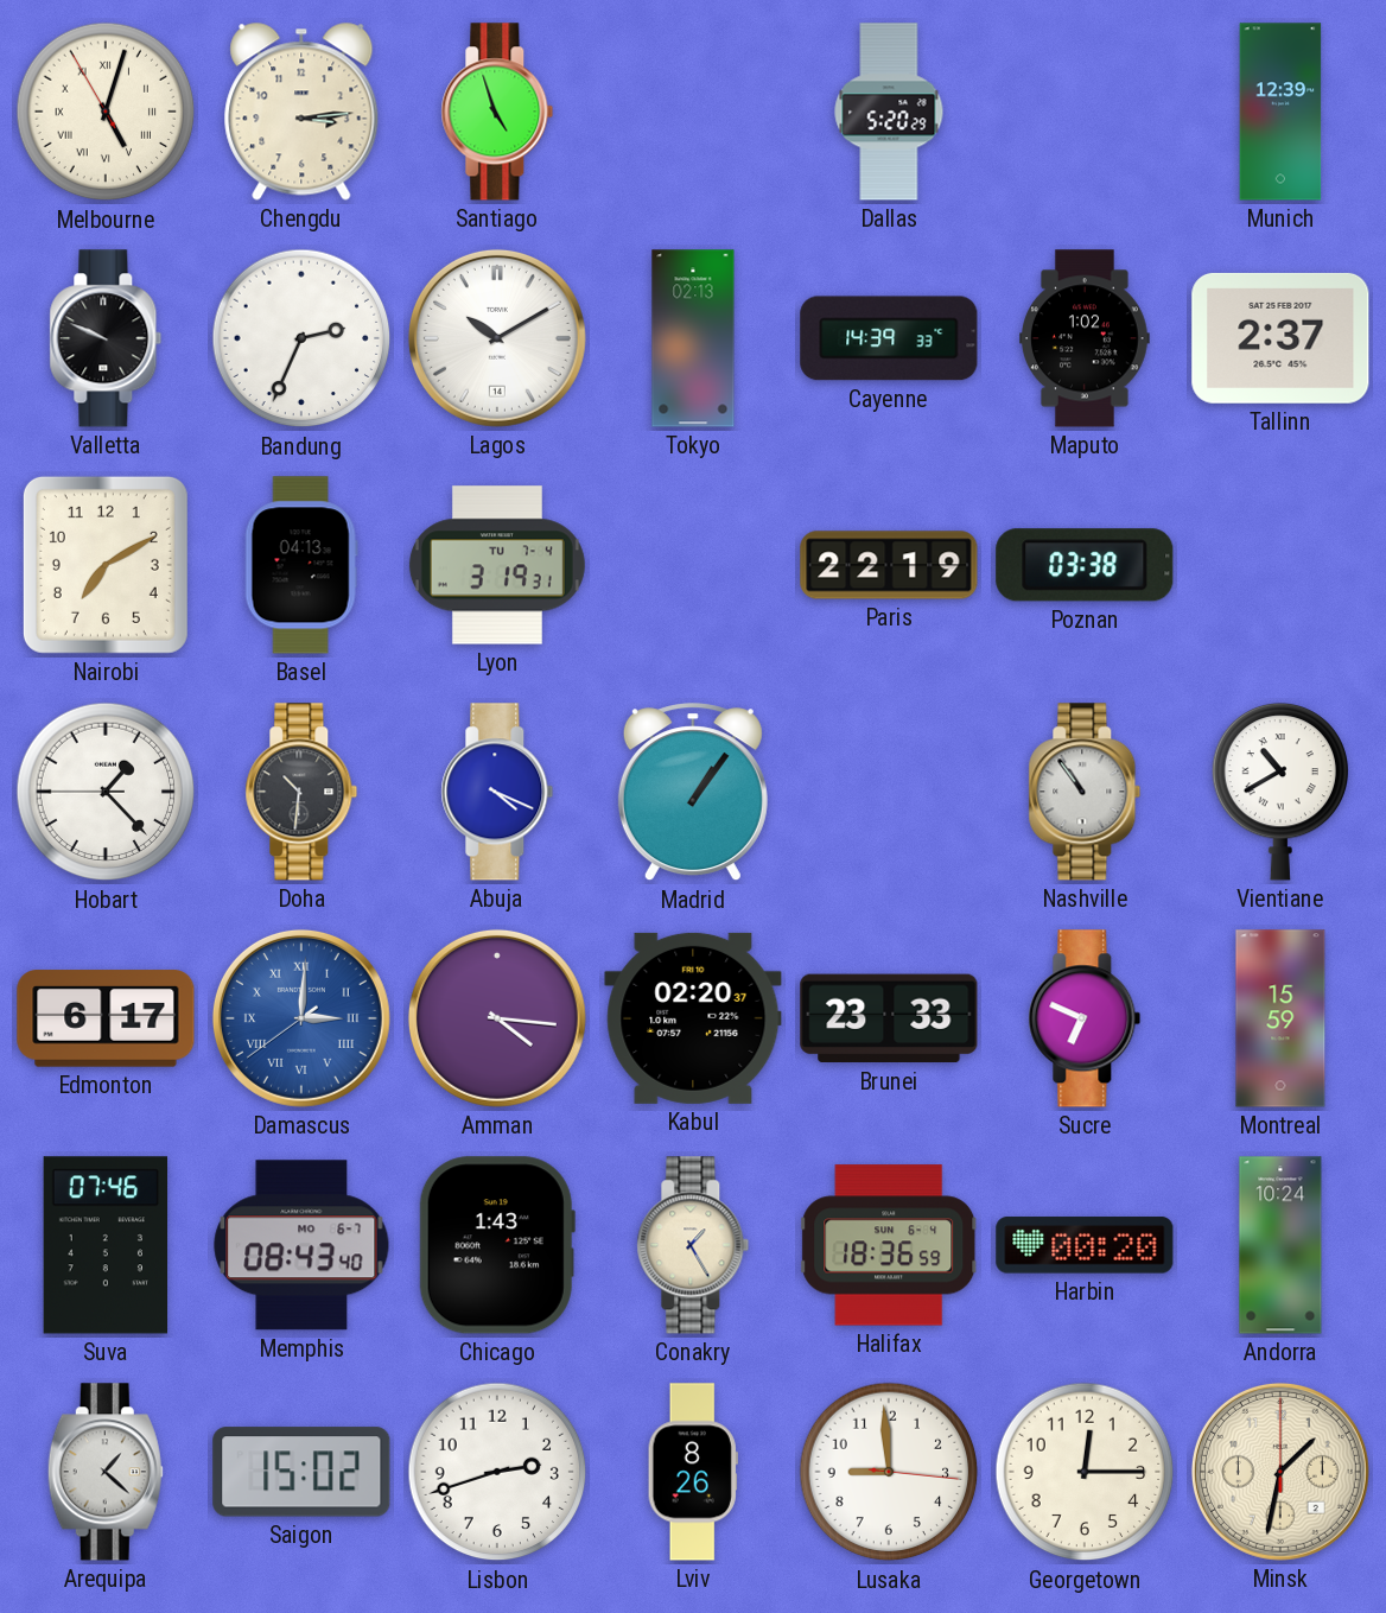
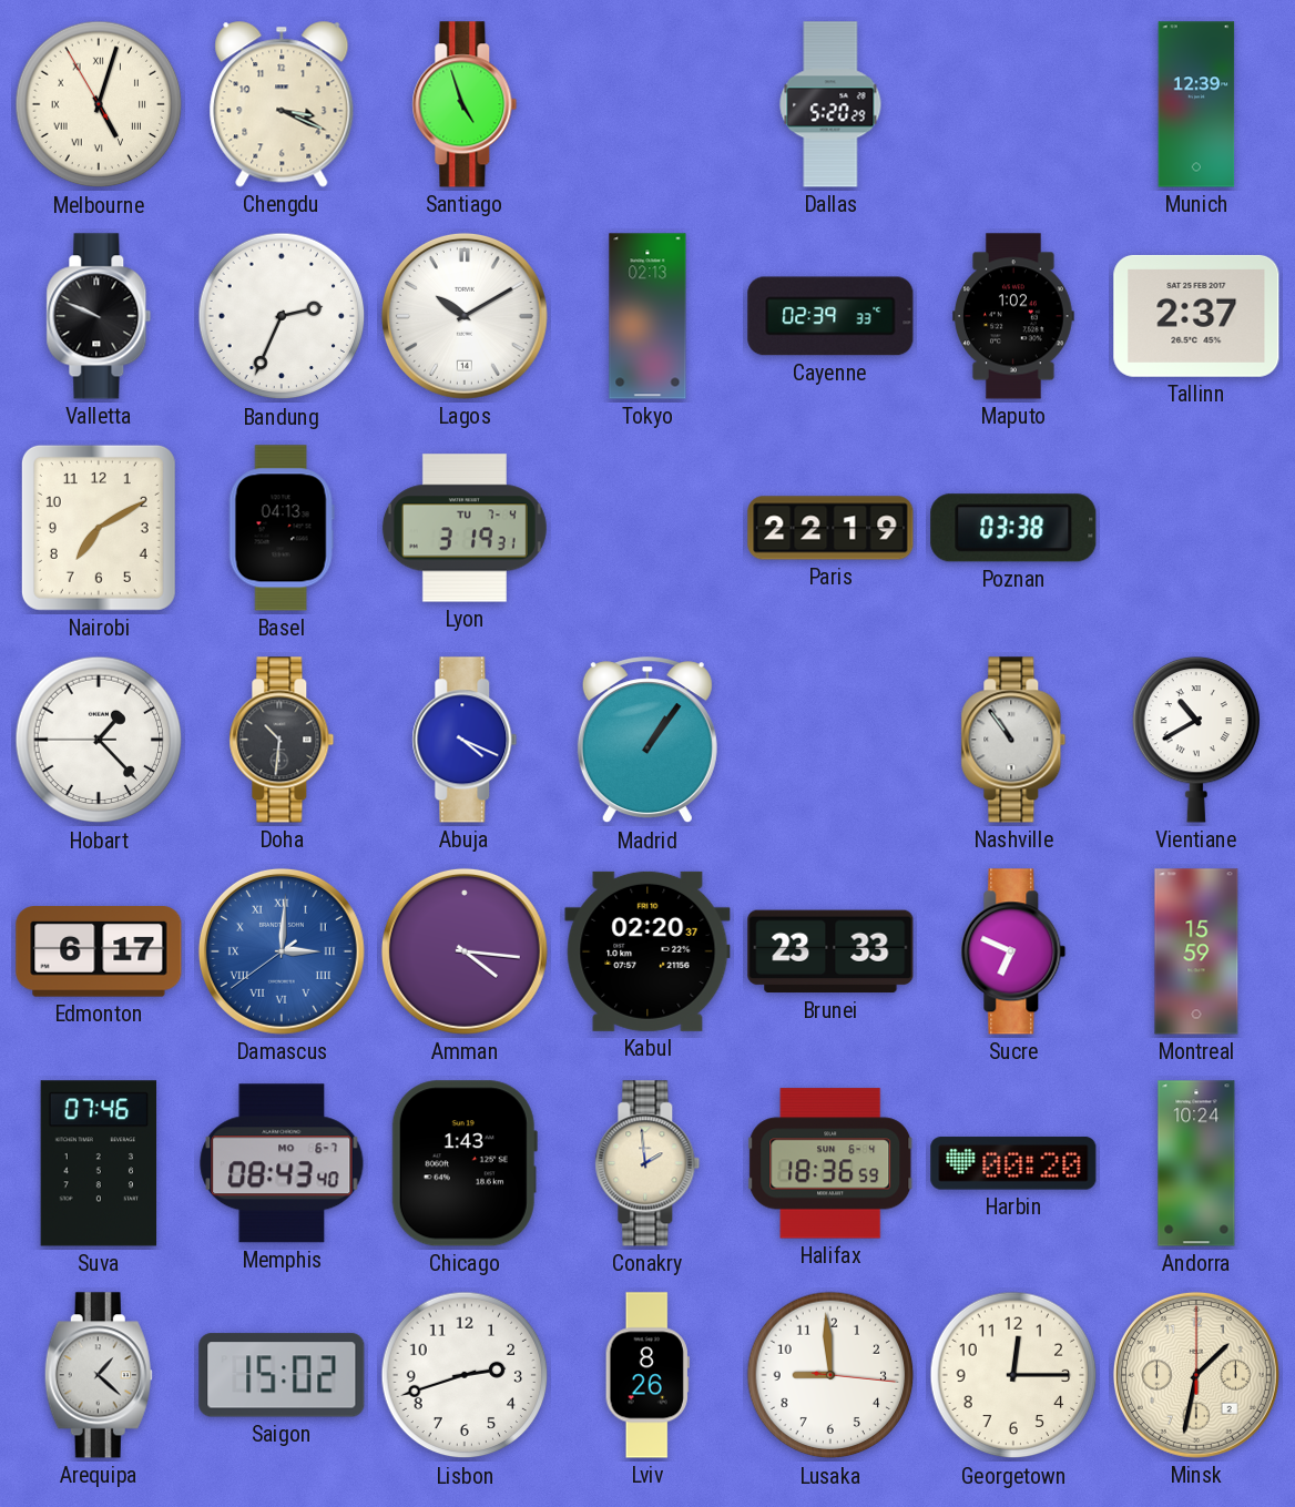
Chengdu: 3:14 -> 3:19 (282, 104)
Cayenne: 14:39 -> 02:39 (830, 316)
Conakry: 1:25 -> 1:59 (647, 1163)
